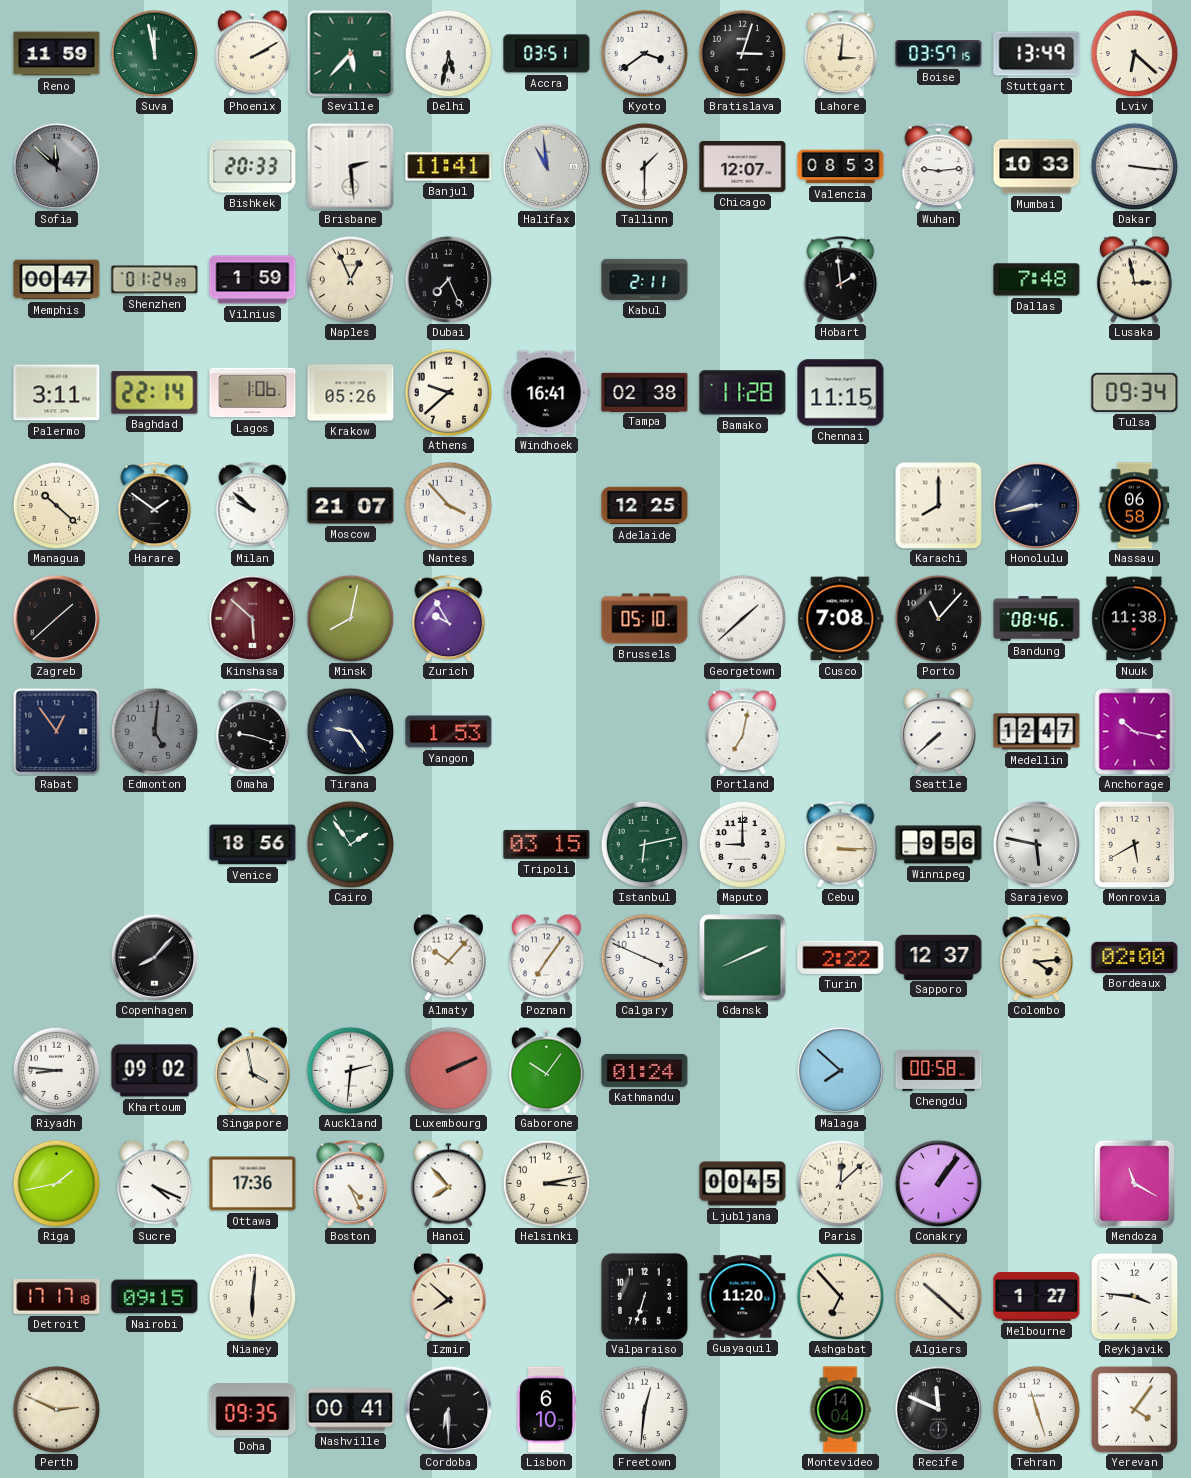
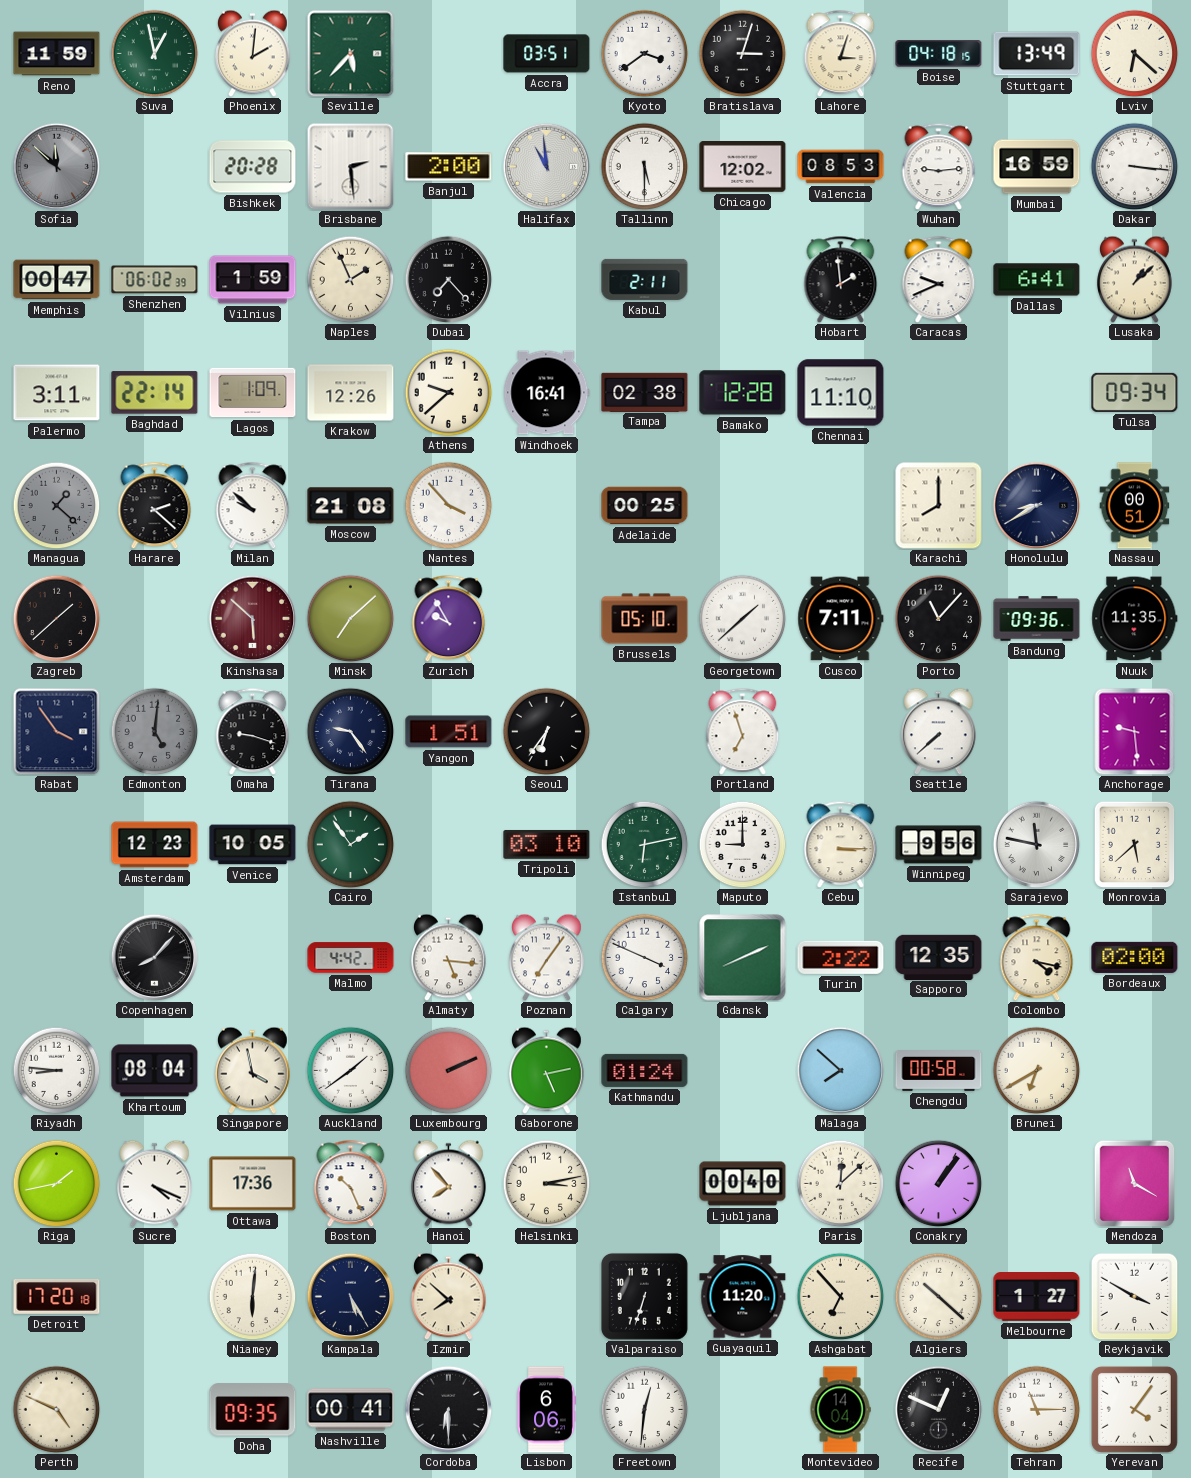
Suva: 11:58 -> 12:58 (154, 53)
Phoenix: 2:10 -> 2:01 (253, 53)
Delhi: 5:32 -> none (448, 53)
Lahore: 3:01 -> 3:03 (841, 53)
Boise: 03:57 -> 04:18 (939, 54)
Bishkek: 20:33 -> 20:28 (253, 167)
Banjul: 11:41 -> 2:00 (449, 167)
Tallinn: 1:30 -> 5:30 (644, 166)
Chicago: 12:07 -> 12:02 (743, 167)
Mumbai: 10:33 -> 16:59 (1037, 167)
Shenzhen: 01:24 -> 06:02 (155, 280)
Naples: 12:56 -> 1:56 (350, 279)
Dubai: 7:26 -> 7:23 (448, 279)
Caracas: none -> 9:41 (939, 279)
Dallas: 7:48 -> 6:41 (1037, 280)
Lusaka: 2:58 -> 1:08 (1135, 279)
Lagos: 1:06 -> 1:09 (253, 393)
Krakow: 05:26 -> 12:26 (351, 393)
Bamako: 11:28 -> 12:28 (743, 393)
Chennai: 11:15 -> 11:10 (841, 393)
Managua: 10:22 -> 1:22 (56, 505)
Managua dial: cream -> grey (56, 505)
Harare: 1:51 -> 2:22 (155, 505)
Moscow: 21:07 -> 21:08 (351, 506)
Adelaide: 12:25 -> 00:25 (645, 506)
Honolulu: 8:43 -> 8:40 (1036, 505)
Nassau: 06:58 -> 00:51 (1135, 506)
Minsk: 8:02 -> 7:08 (350, 618)
Cusco: 7:08 -> 7:11 (841, 619)
Bandung: 08:46 -> 09:36 (1037, 619)
Nuuk: 11:38 -> 11:35 (1135, 619)
Rabat: 12:54 -> 3:54 (56, 731)
Yangon: 1:53 -> 1:51 (449, 732)
Seoul: none -> 6:36 (546, 731)
Portland: 7:02 -> 6:57 (743, 731)
Medellin: 12:47 -> none (1037, 732)
Anchorage: 10:17 -> 9:29 (1135, 731)
Amsterdam: none -> 12:23 (155, 845)
Venice: 18:56 -> 10:05 (253, 845)
Tripoli: 03:15 -> 03:10 (547, 844)
Sarajevo: 5:47 -> 11:47 (1036, 844)
Monrovia: 5:40 -> 5:38 (1135, 844)
Malmo: none -> 4:42 (351, 958)
Almaty: 10:07 -> 5:16 (449, 957)
Sapporo: 12:37 -> 12:35 (939, 957)
Colombo: 4:14 -> 4:17 (1037, 957)
Khartoum: 09:02 -> 08:04 (155, 1071)
Auckland: 2:31 -> 1:39 (350, 1070)
Gaborone: 10:06 -> 5:13 (547, 1070)
Brunei: none -> 6:40 (1036, 1070)
Boston: 4:26 -> 10:26 (351, 1183)
Ljubljana: 00:45 -> 00:40 (743, 1184)
Detroit: 17:17 -> 17:20 (57, 1297)
Nairobi: 09:15 -> none (155, 1297)
Kampala: none -> 5:25 (350, 1296)
Reykjavik: 3:46 -> 3:50 (1134, 1296)
Perth: 2:49 -> 4:49 (56, 1409)
Lisbon: 6:10 -> 6:06 (546, 1410)
Recife: 11:49 -> 12:49 (938, 1409)
Tehran: 11:27 -> 11:15 (1036, 1409)
